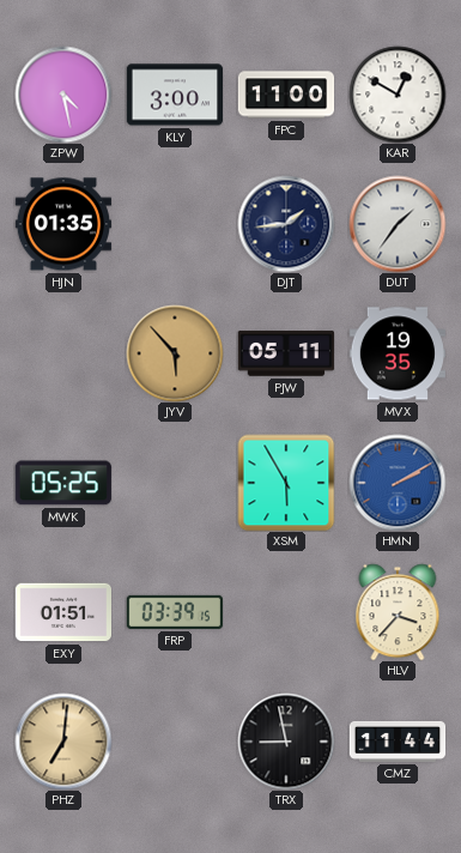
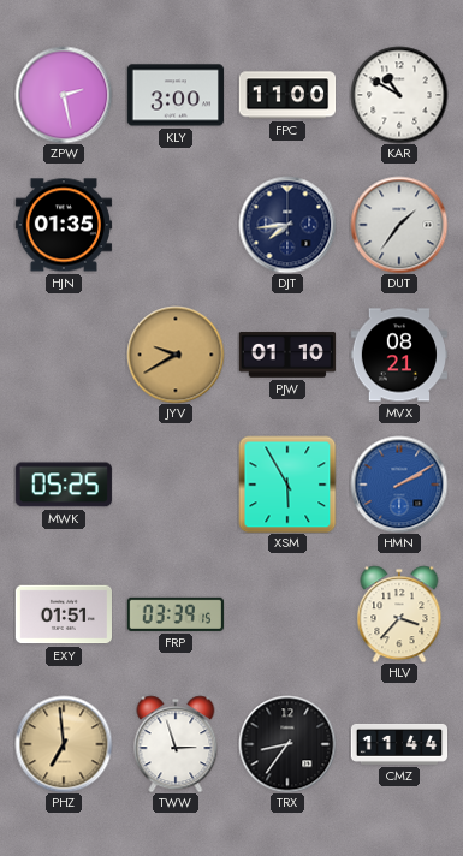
ZPW: 4:28 -> 2:28 (64, 95)
KAR: 12:50 -> 10:50 (399, 95)
DJT: 1:44 -> 7:44 (287, 225)
JYV: 5:53 -> 9:40 (176, 355)
PJW: 05:11 -> 01:10 (286, 355)
MVX: 19:35 -> 08:21 (398, 355)
PHZ: 7:01 -> 6:59 (64, 744)
TWW: none -> 2:57 (176, 744)
TRX: 8:58 -> 8:36 (287, 744)
